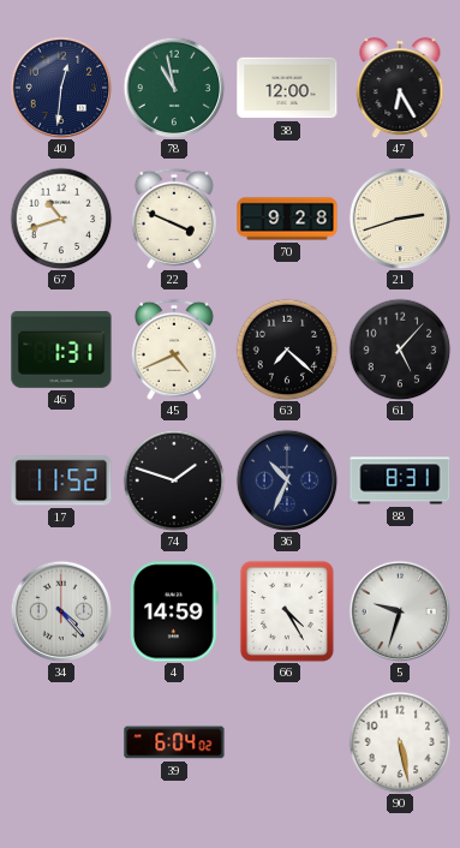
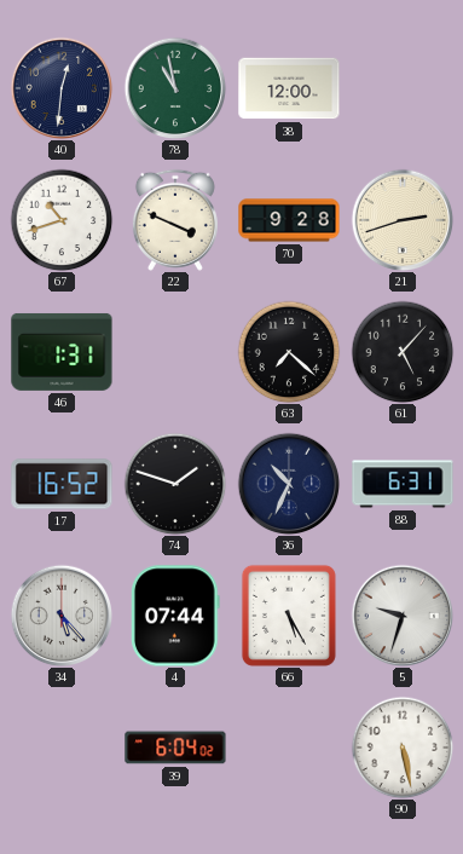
47: 6:25 -> none (400, 88)
45: 4:41 -> none (174, 350)
17: 11:52 -> 16:52 (62, 484)
88: 8:31 -> 6:31 (403, 484)
34: 4:23 -> 5:23 (62, 616)
4: 14:59 -> 07:44 (175, 616)
66: 4:25 -> 5:25 (289, 616)
